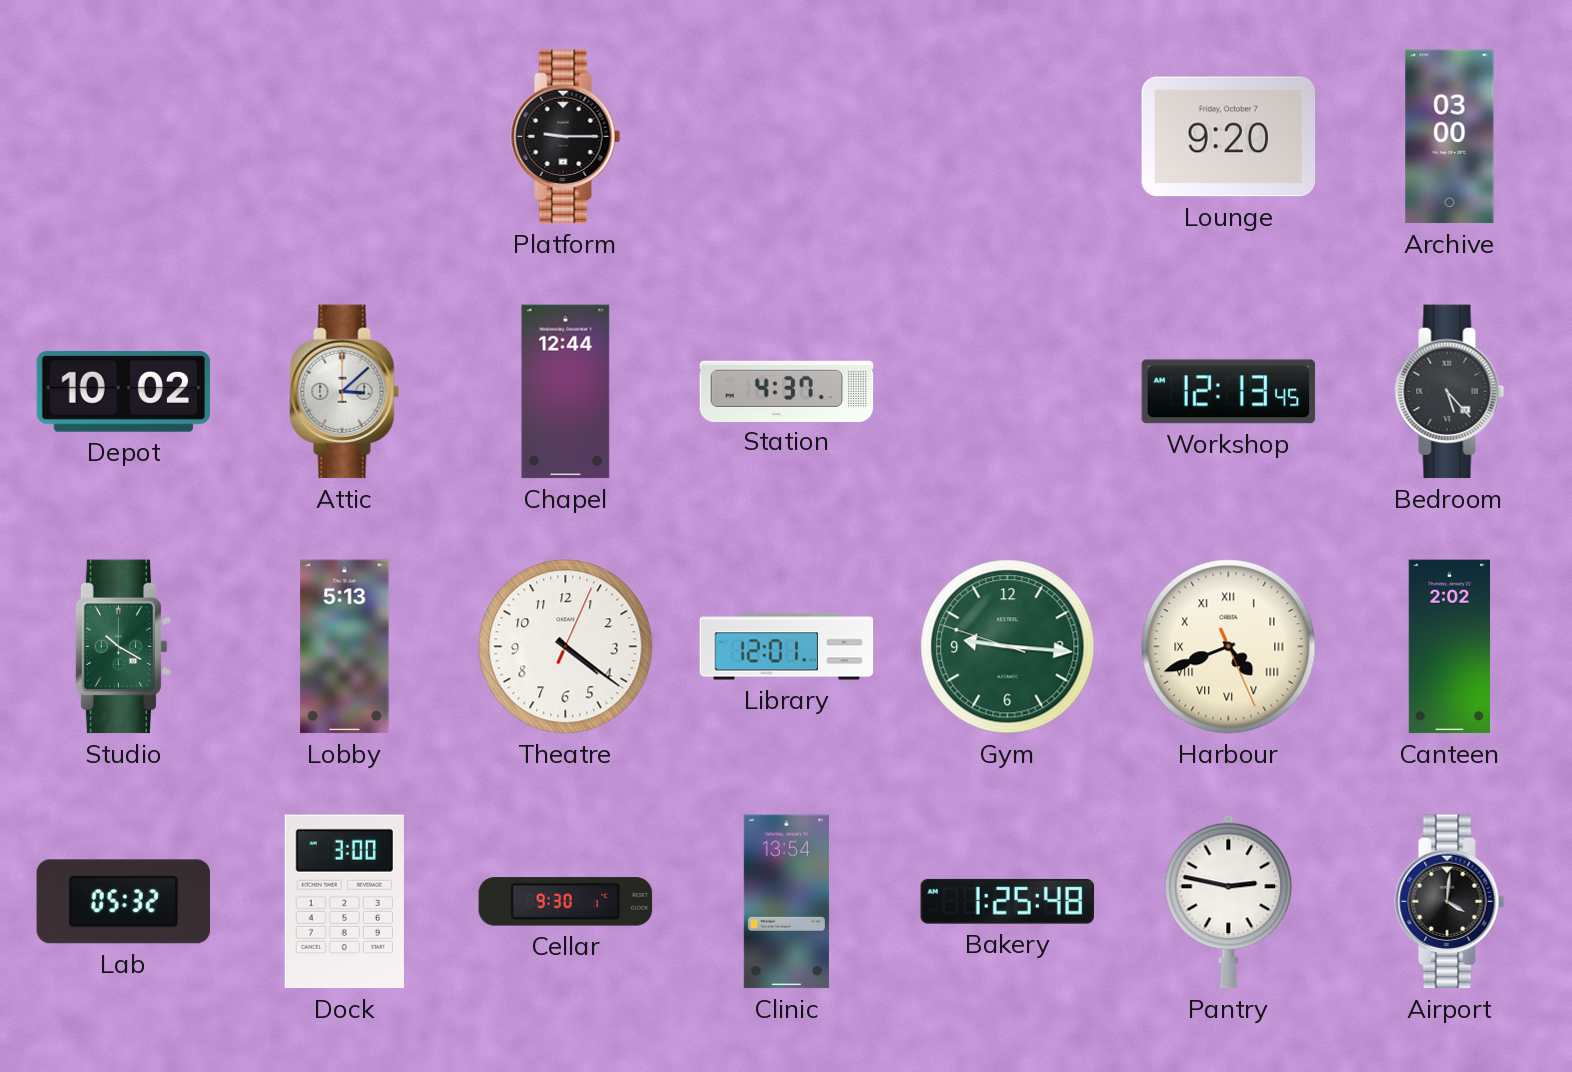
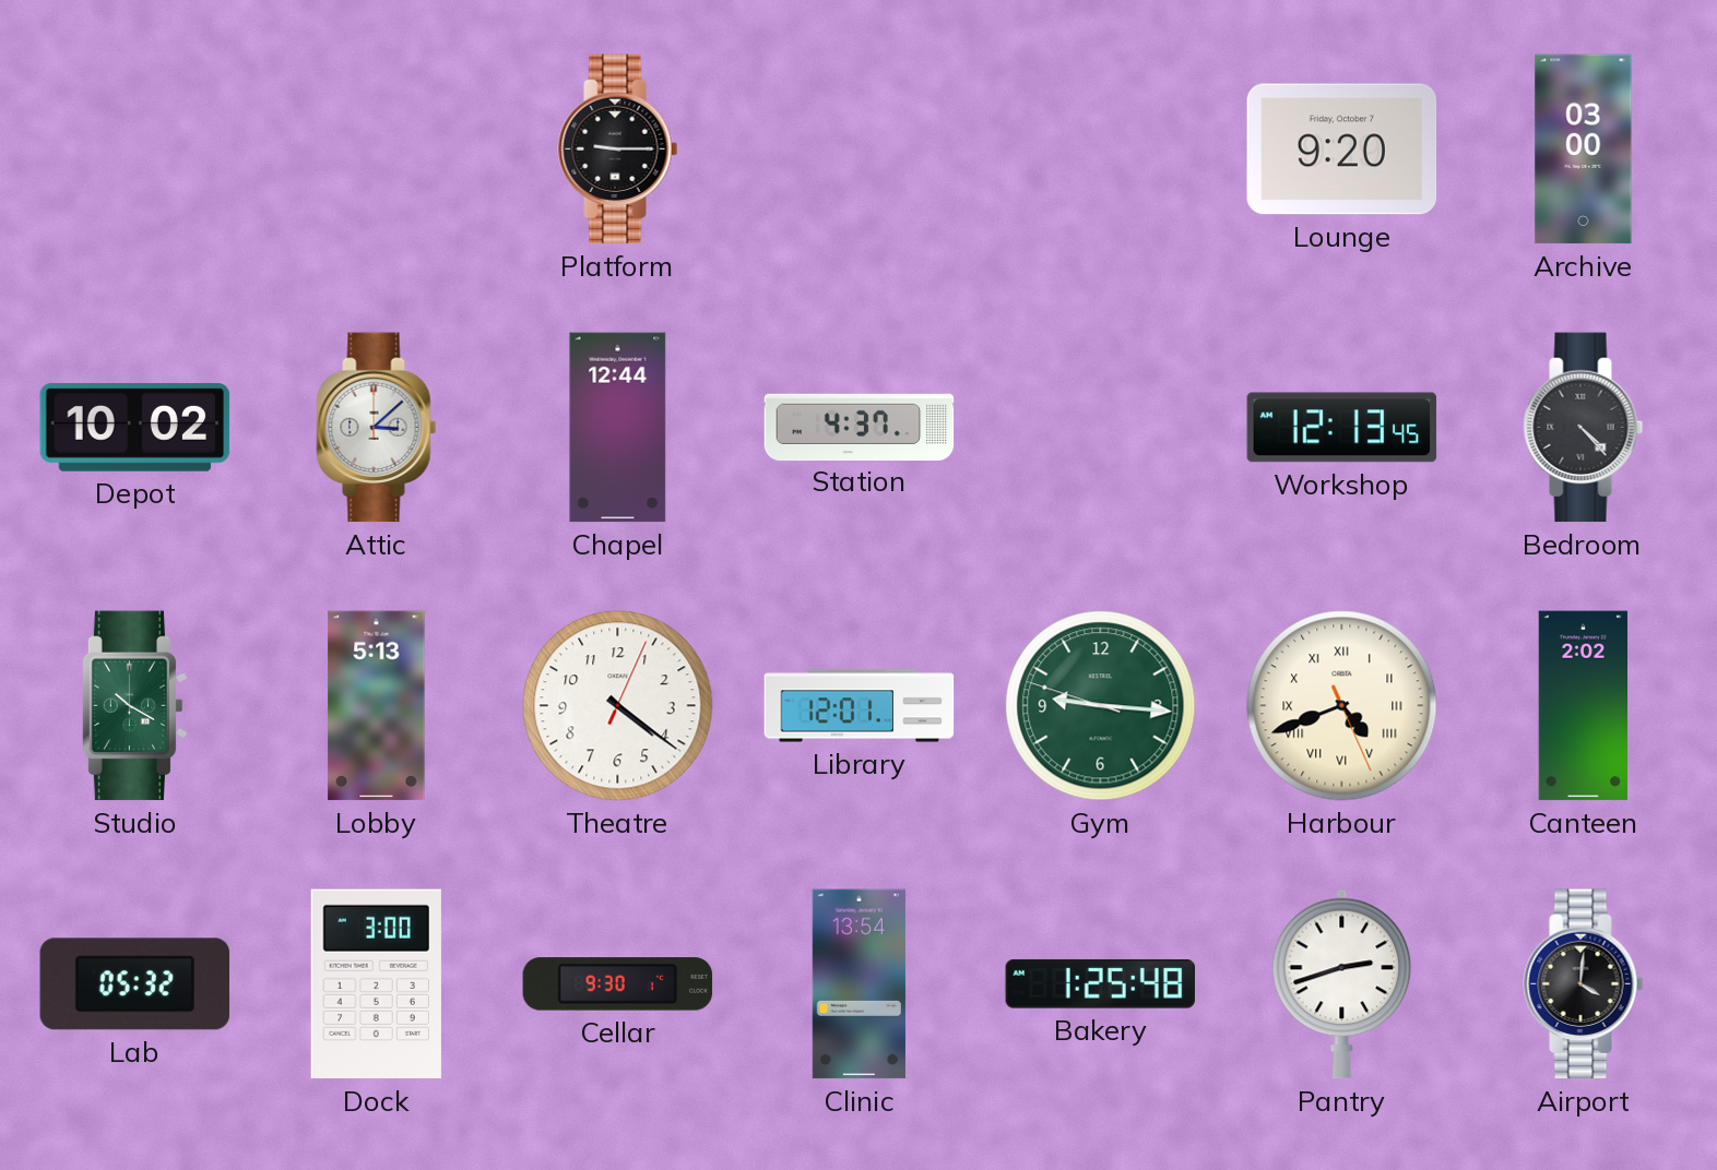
Bedroom: 5:23 -> 4:23 (1584, 428)
Pantry: 2:47 -> 2:42 (1342, 984)
